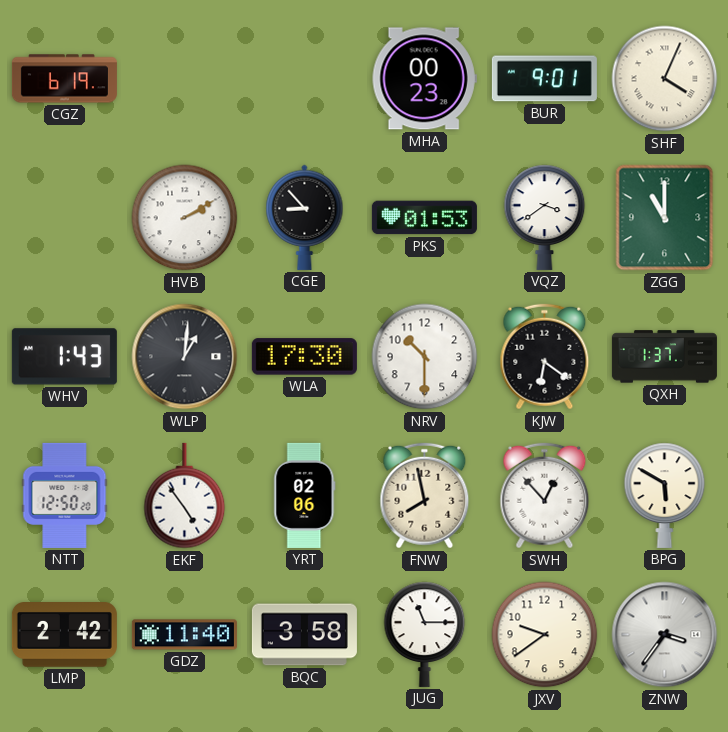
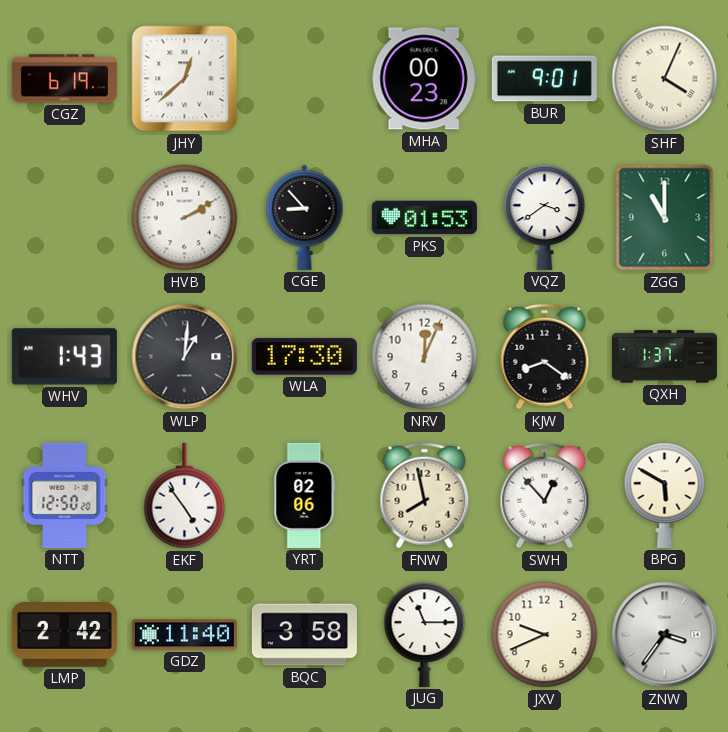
JHY: none -> 12:38 (185, 79)
NRV: 10:30 -> 12:04 (425, 357)
KJW: 6:21 -> 8:21 (545, 357)
JXV: 9:39 -> 9:41 (545, 635)
